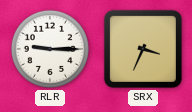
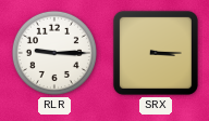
SRX: 3:34 -> 3:15 (156, 53)
